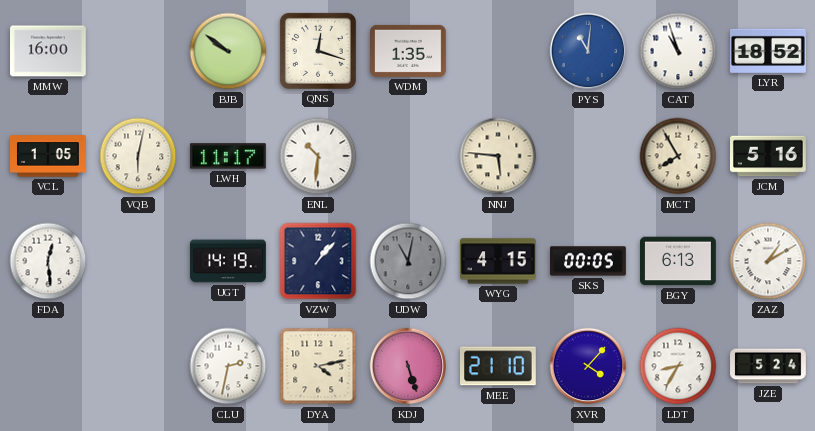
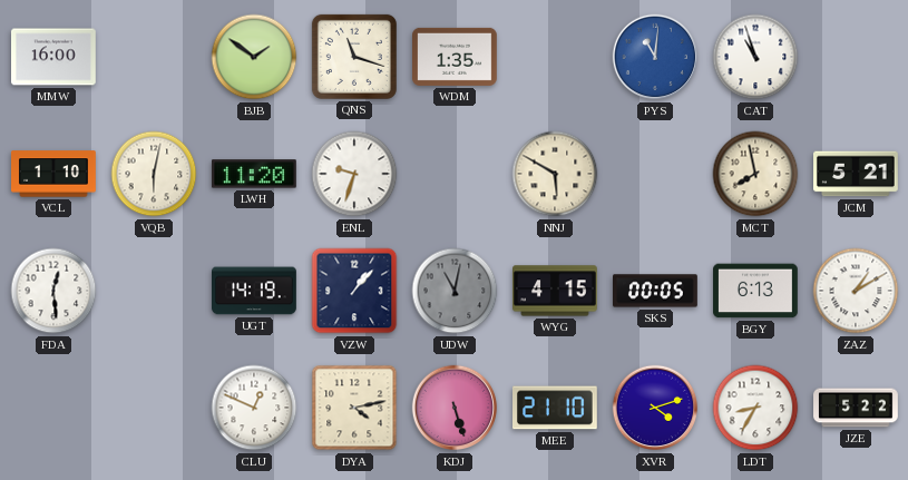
BJB: 9:51 -> 1:51 (254, 57)
QNS: 12:18 -> 11:18 (354, 57)
LYR: 18:52 -> none (769, 51)
VCL: 1:05 -> 1:10 (55, 174)
LWH: 11:17 -> 11:20 (254, 174)
ENL: 10:31 -> 9:33 (354, 174)
NNJ: 5:46 -> 5:50 (555, 174)
MCT: 7:55 -> 7:58 (755, 174)
JCM: 5:16 -> 5:21 (857, 174)
CLU: 2:32 -> 12:49 (254, 408)
XVR: 4:07 -> 4:12 (655, 408)
JZE: 5:24 -> 5:22 (856, 408)
